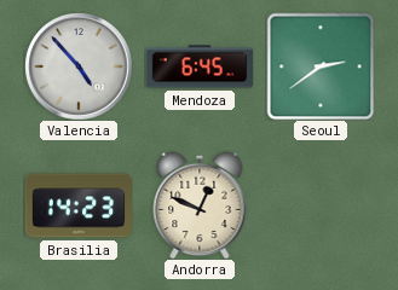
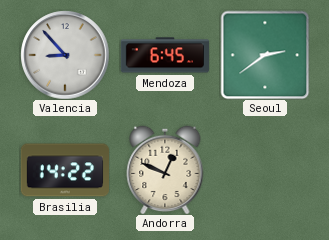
Valencia: 4:53 -> 8:53 (65, 55)
Brasilia: 14:23 -> 14:22 (65, 170)
